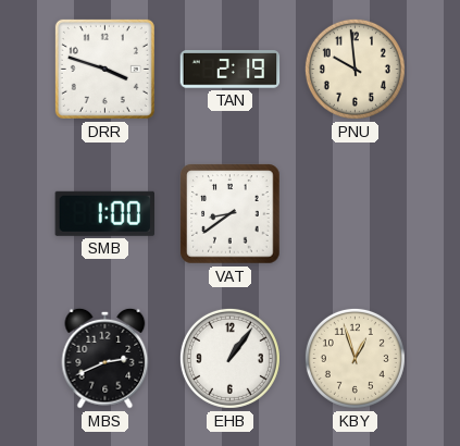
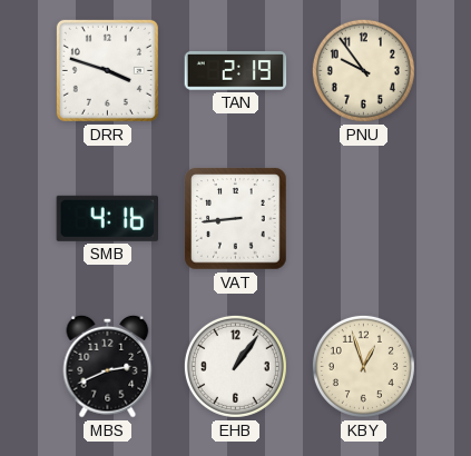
PNU: 9:59 -> 9:54 (363, 70)
SMB: 1:00 -> 4:16 (107, 218)
VAT: 8:39 -> 8:44 (236, 219)
